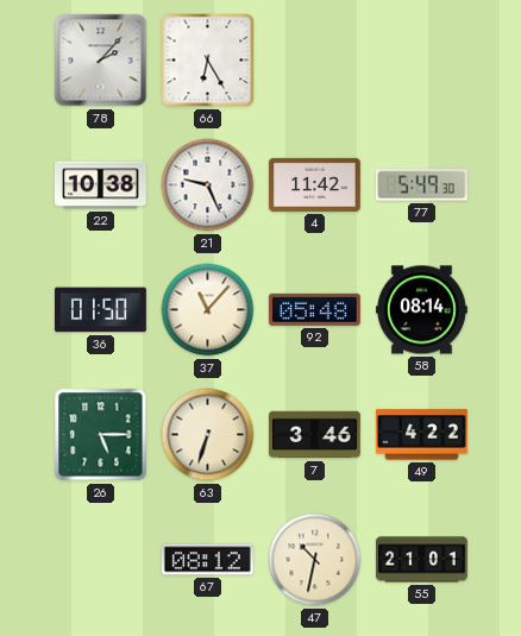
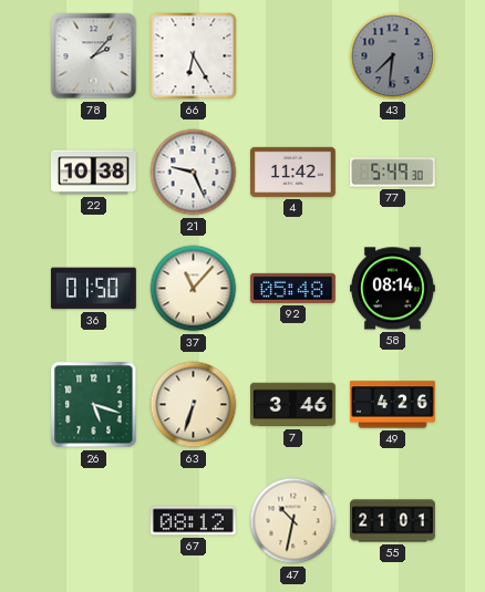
43: none -> 7:31 (393, 56)
26: 5:15 -> 5:18 (94, 405)
49: 4:22 -> 4:26 (392, 405)
